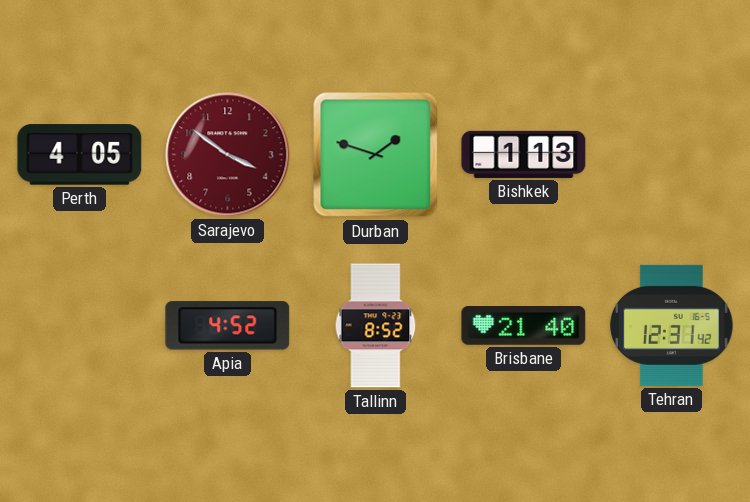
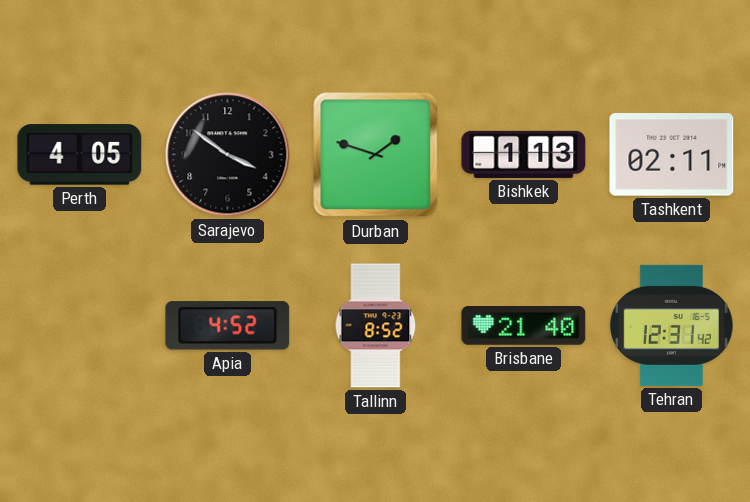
Sarajevo dial: burgundy -> black (228, 155)
Tashkent: none -> 02:11 (672, 155)
